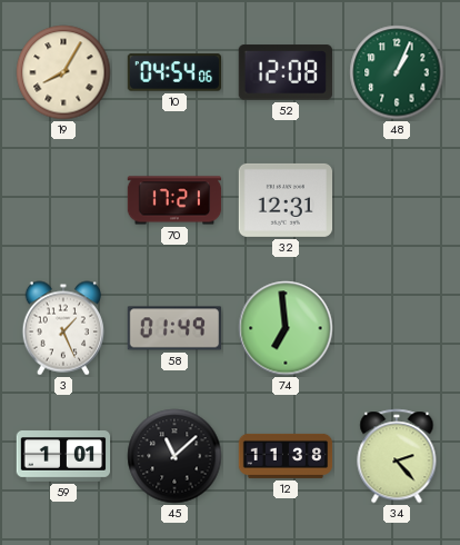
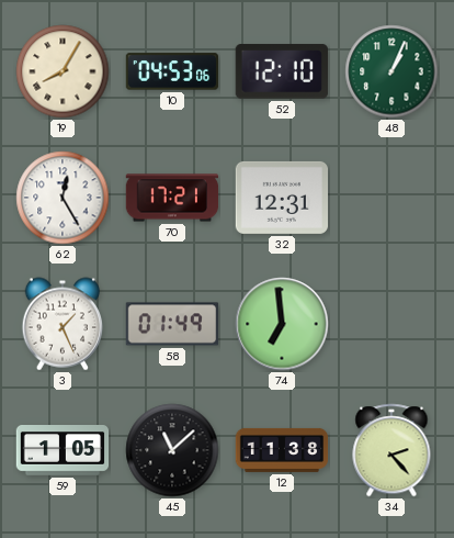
10: 04:54 -> 04:53 (172, 71)
52: 12:08 -> 12:10 (282, 71)
62: none -> 12:25 (63, 198)
59: 1:01 -> 1:05 (63, 451)
